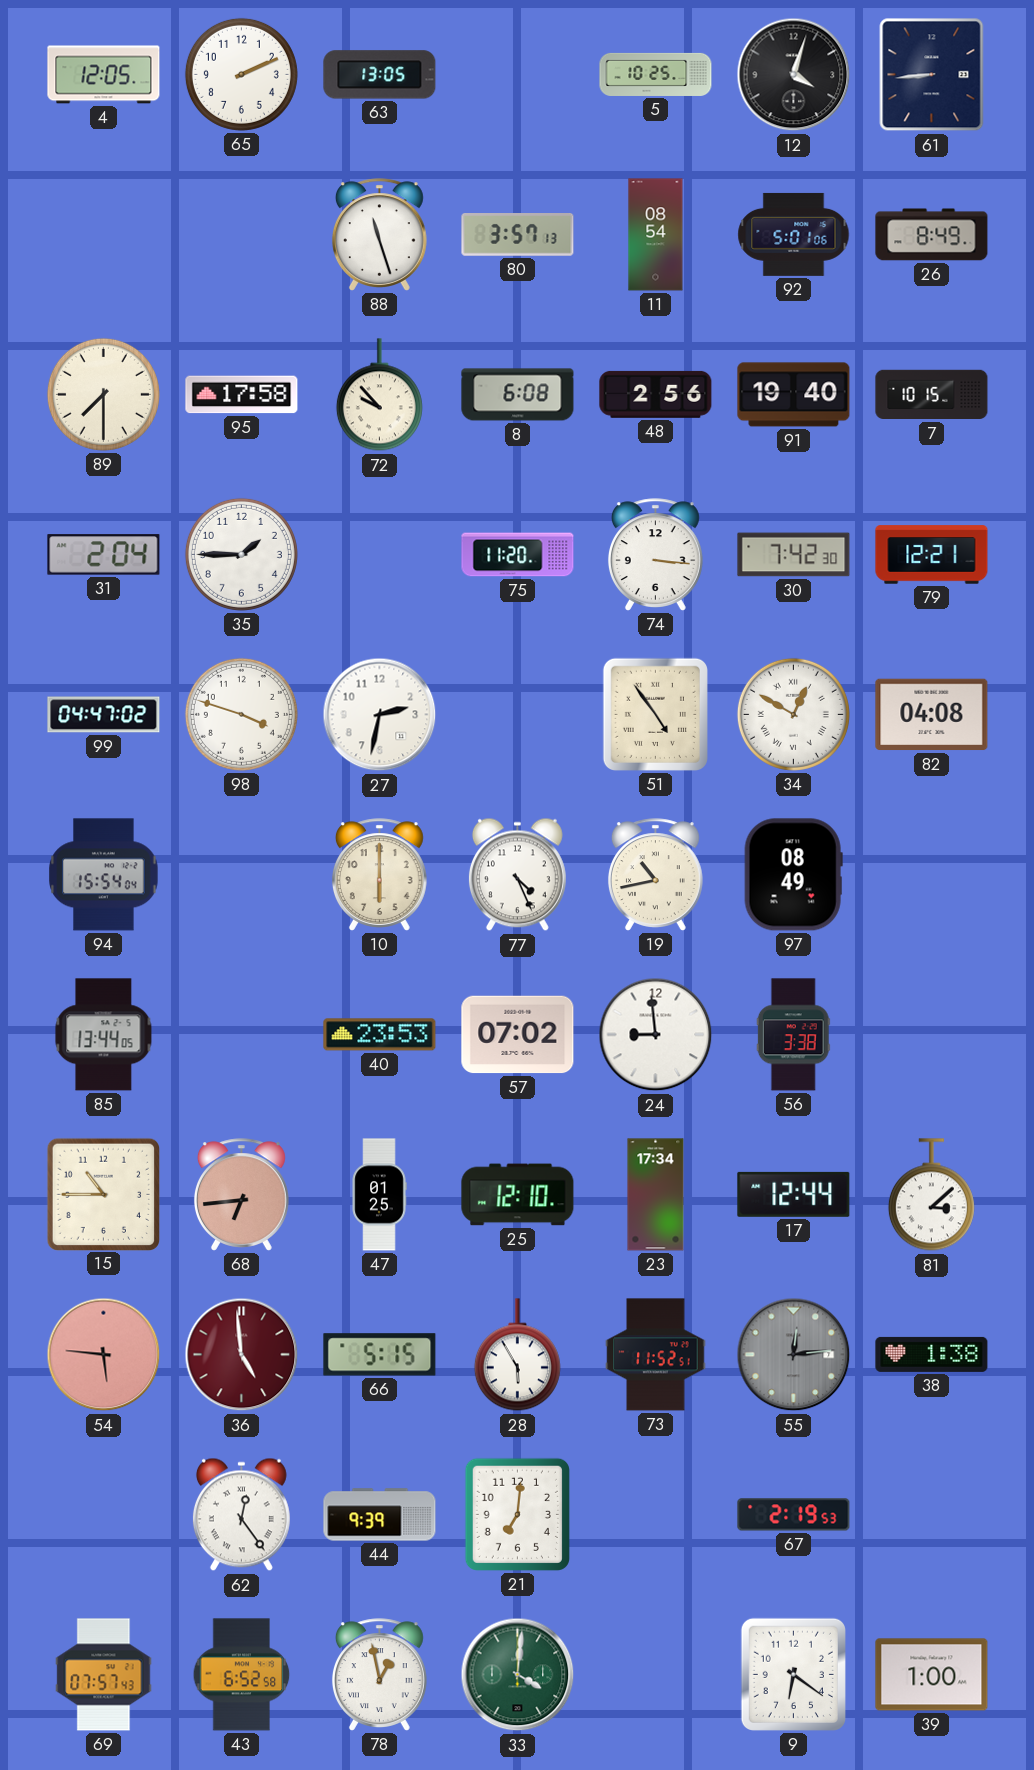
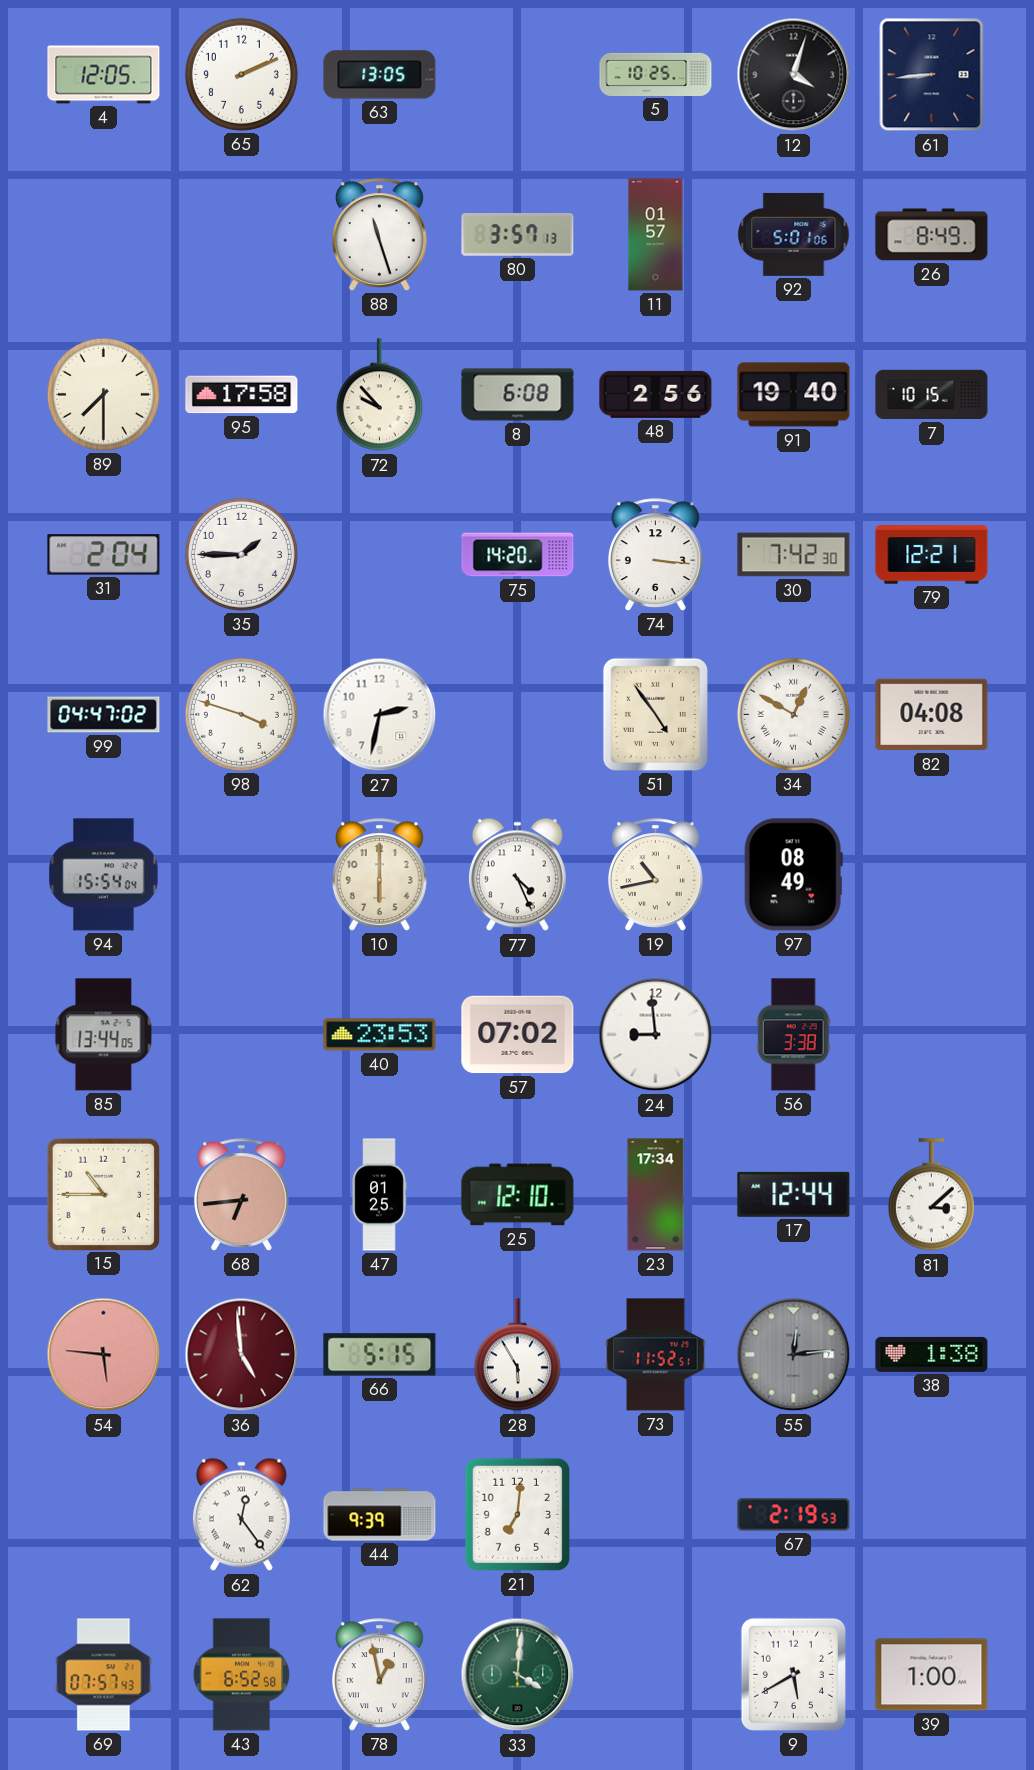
11: 08:54 -> 01:57 (656, 235)
75: 11:20 -> 14:20 (518, 555)
9: 6:21 -> 5:40 (793, 1674)
